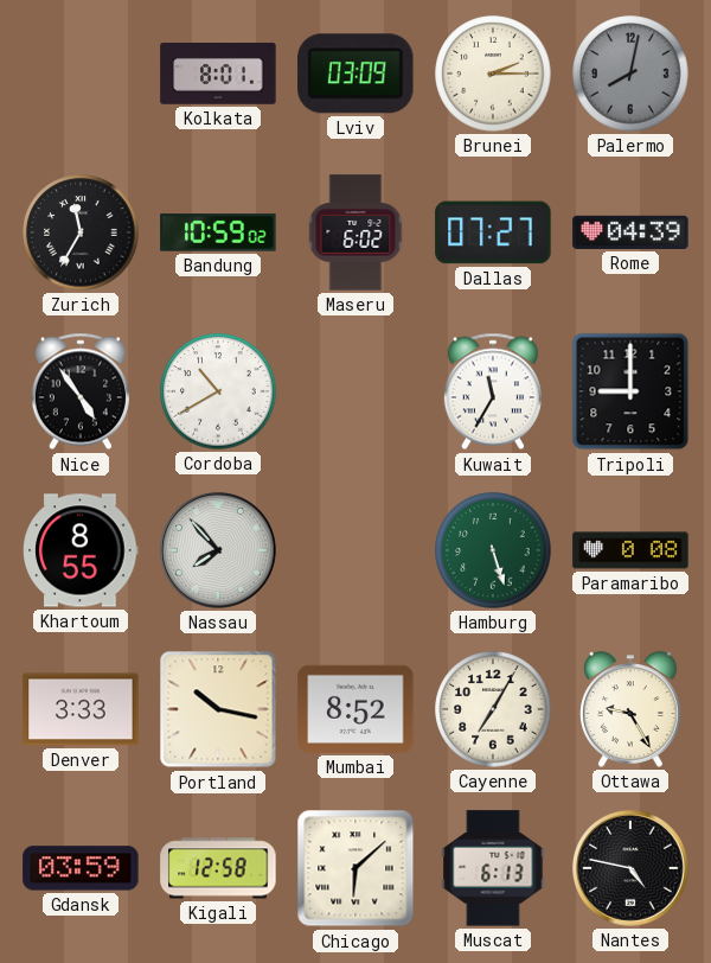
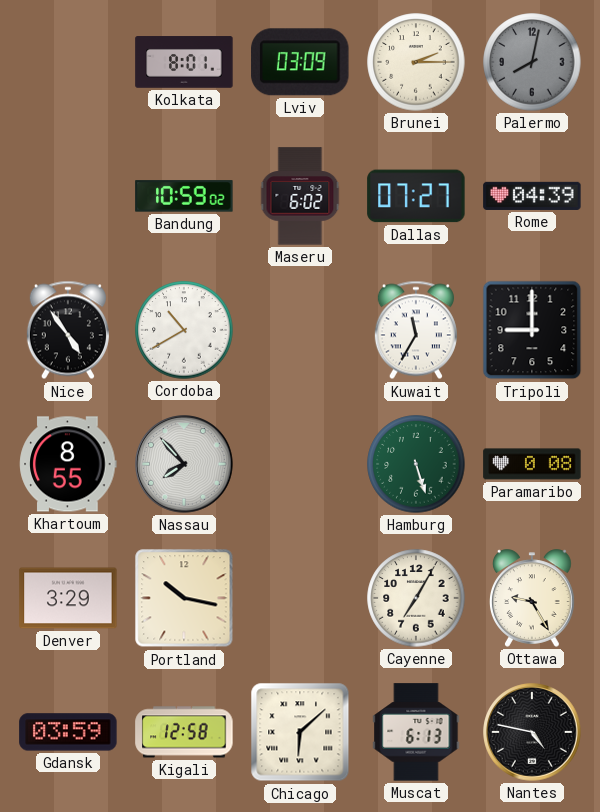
Zurich: 11:35 -> none (81, 232)
Denver: 3:33 -> 3:29 (68, 598)
Mumbai: 8:52 -> none (355, 709)
